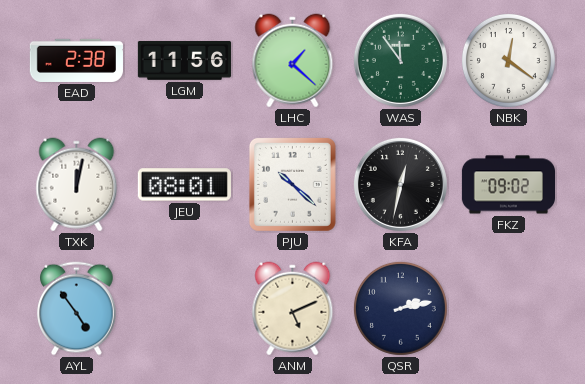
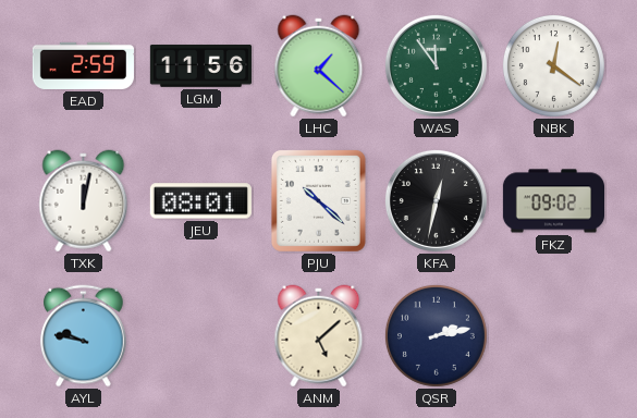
EAD: 2:38 -> 2:59 (83, 65)
AYL: 4:54 -> 9:47 (84, 336)
ANM: 5:11 -> 5:08 (319, 336)
